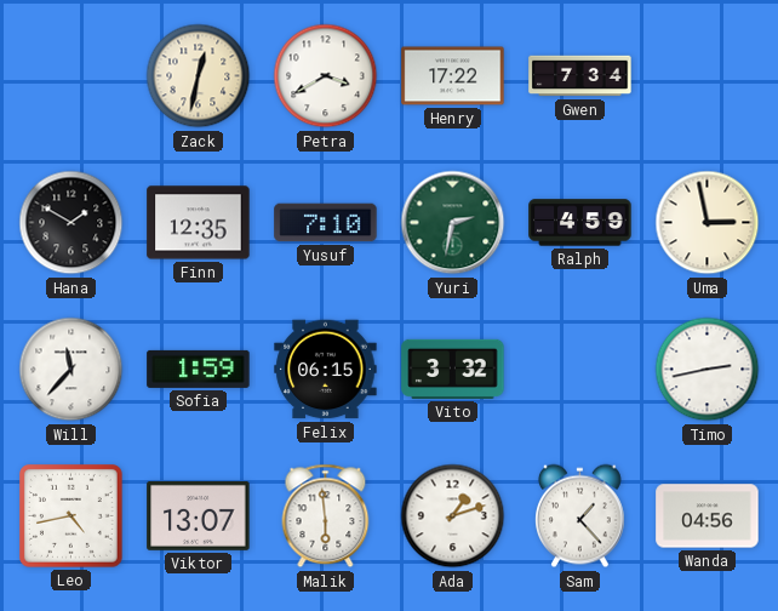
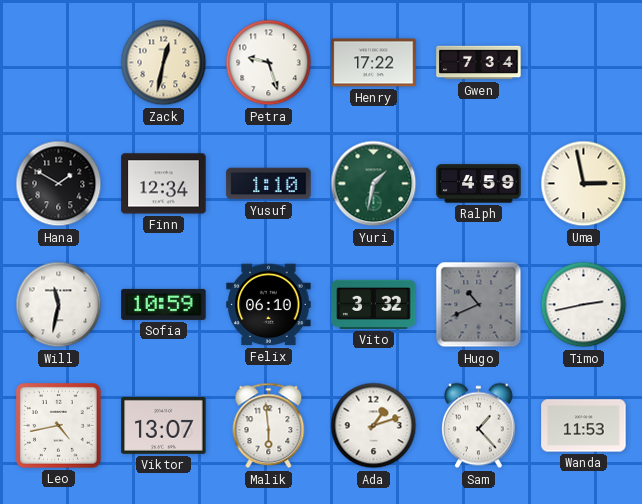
Petra: 3:40 -> 9:27 (269, 63)
Finn: 12:35 -> 12:34 (164, 184)
Yusuf: 7:10 -> 1:10 (269, 184)
Yuri: 2:32 -> 1:32 (374, 184)
Will: 11:37 -> 11:32 (59, 305)
Sofia: 1:59 -> 10:59 (164, 304)
Felix: 06:15 -> 06:10 (269, 305)
Hugo: none -> 10:41 (479, 305)
Wanda: 04:56 -> 11:53 (584, 426)
